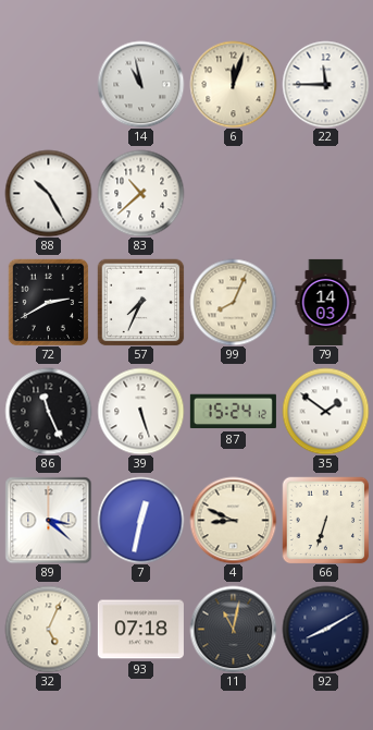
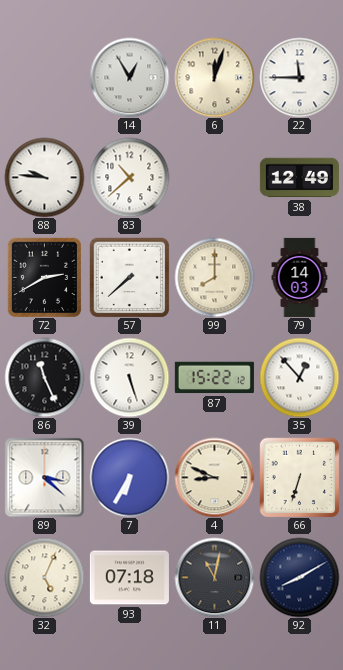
14: 10:58 -> 12:55 (129, 77)
88: 10:25 -> 9:46 (44, 177)
38: none -> 12:49 (299, 178)
57: 7:34 -> 7:38 (129, 277)
99: 8:04 -> 8:00 (214, 277)
87: 15:24 -> 15:22 (214, 378)
35: 1:51 -> 12:53 (299, 377)
7: 12:32 -> 6:35 (129, 477)
